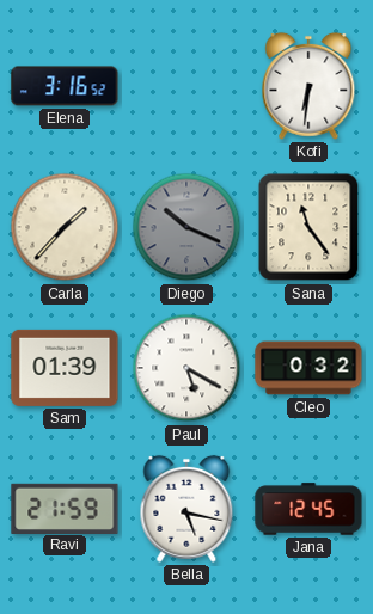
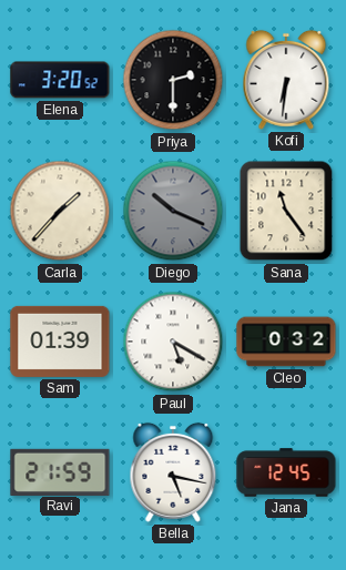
Elena: 3:16 -> 3:20 (60, 80)
Priya: none -> 2:30 (173, 80)
